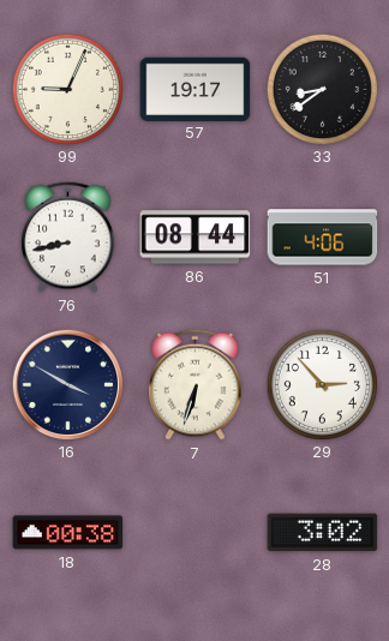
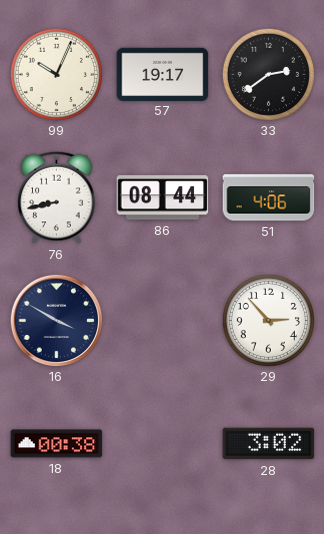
99: 9:04 -> 10:04 (56, 74)
33: 8:39 -> 2:39 (268, 74)
7: 6:33 -> none (196, 384)
